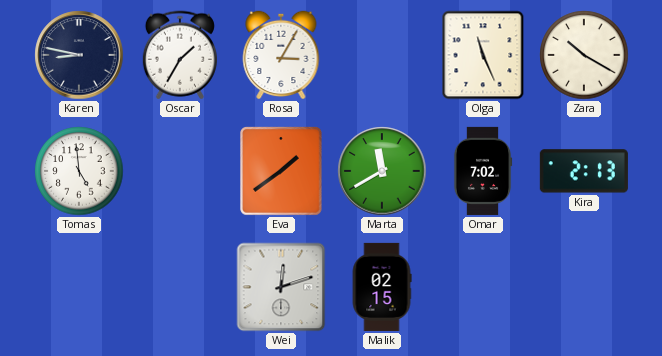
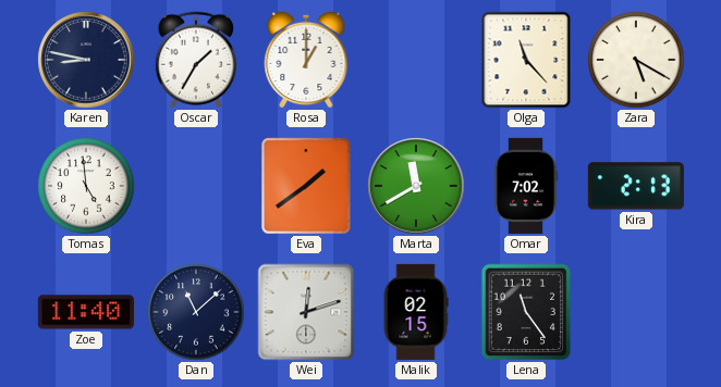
Rosa: 3:05 -> 1:00 (306, 60)
Olga: 11:26 -> 11:23 (526, 60)
Zara: 10:20 -> 5:20 (636, 60)
Zoe: none -> 11:40 (86, 312)
Dan: none -> 11:08 (196, 312)
Lena: none -> 11:24 (526, 312)
